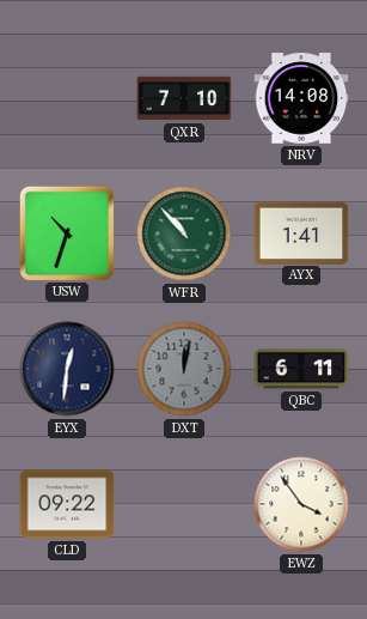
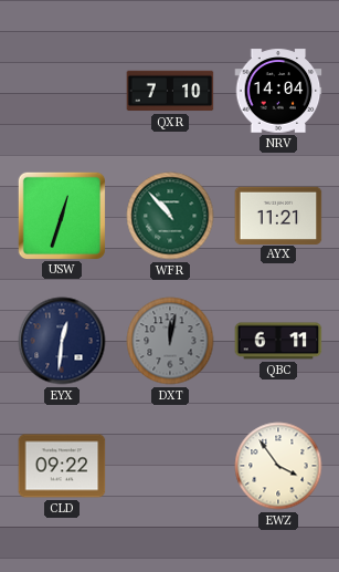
NRV: 14:08 -> 14:04 (278, 91)
USW: 10:33 -> 12:33 (61, 215)
AYX: 1:41 -> 11:21 (278, 215)
